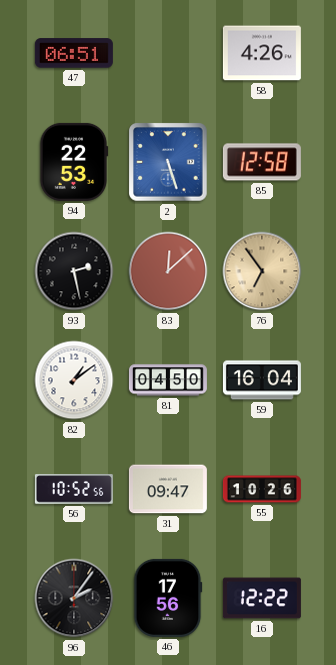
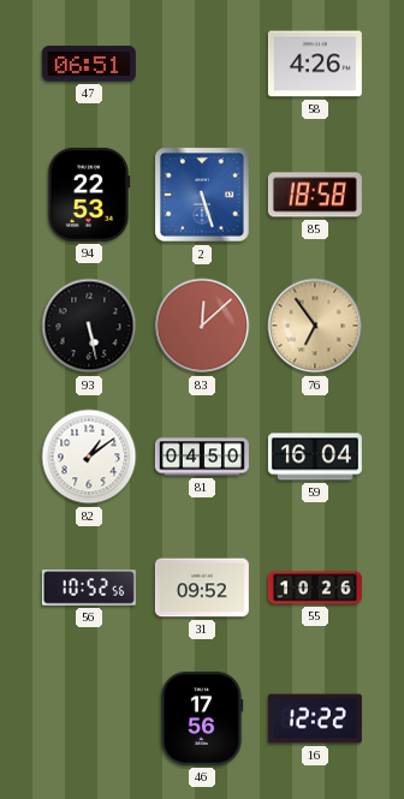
85: 12:58 -> 18:58 (315, 195)
93: 2:28 -> 5:28 (89, 326)
31: 09:47 -> 09:52 (202, 588)
96: 2:06 -> none (74, 598)
